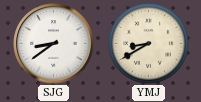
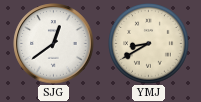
SJG: 8:39 -> 12:39 (54, 44)
